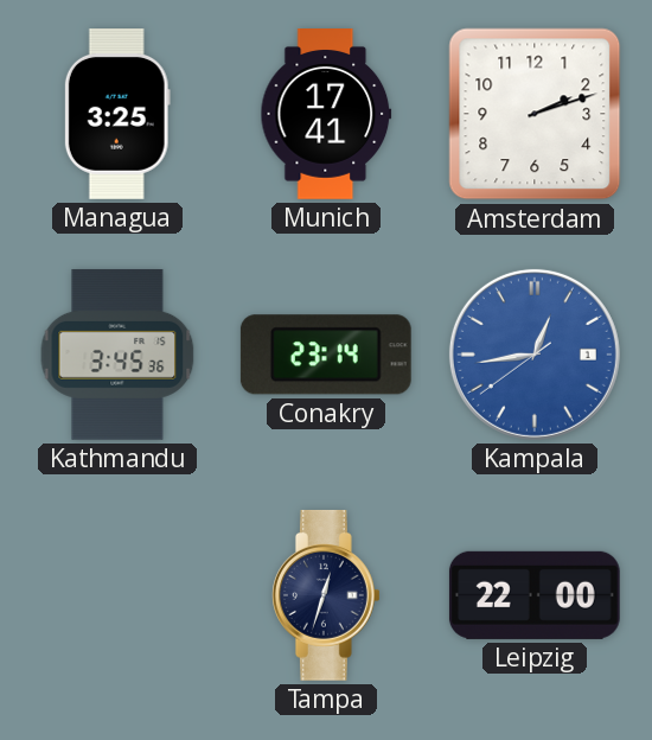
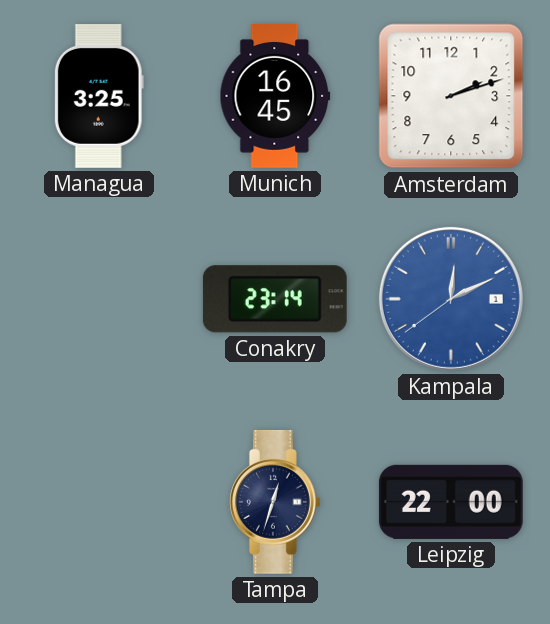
Munich: 17:41 -> 16:45 (275, 97)
Kathmandu: 3:45 -> none (117, 355)
Kampala: 12:43 -> 12:10 (451, 299)
